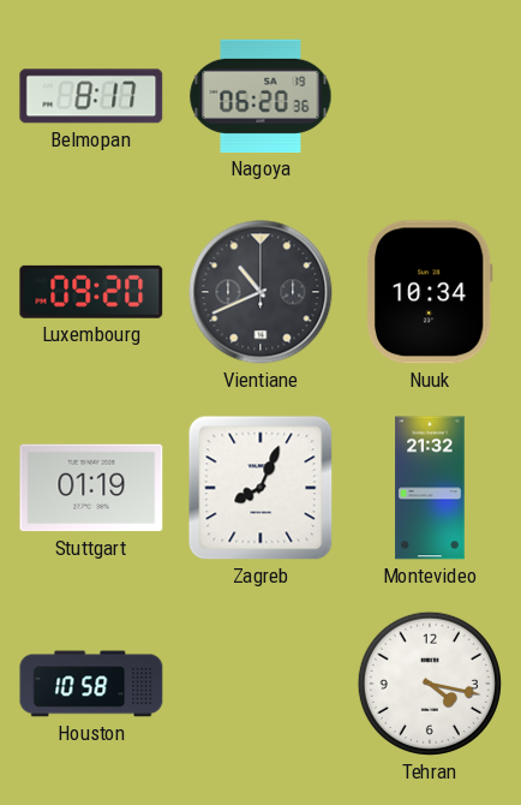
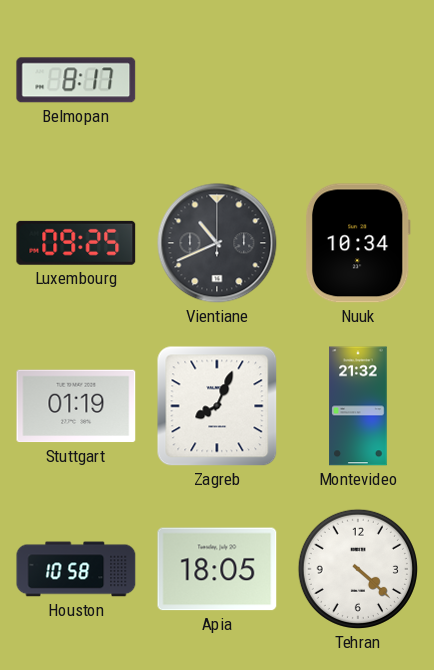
Nagoya: 06:20 -> none (260, 96)
Luxembourg: 09:20 -> 09:25 (76, 243)
Apia: none -> 18:05 (217, 569)
Tehran: 4:17 -> 4:22 (358, 569)
